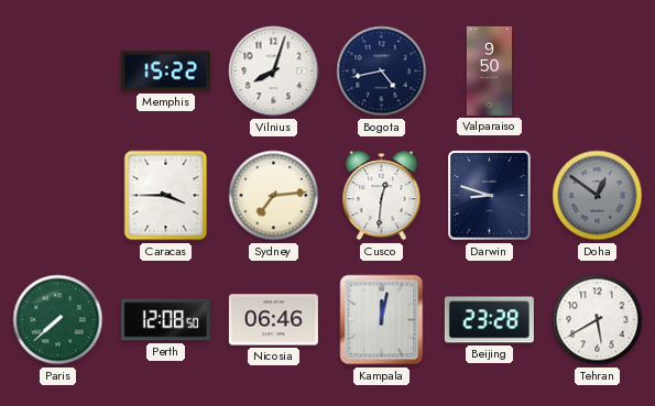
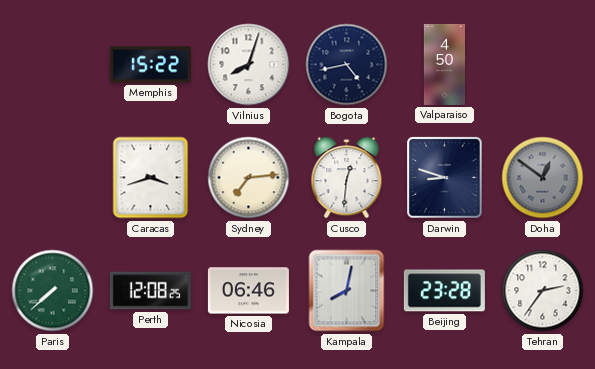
Valparaiso: 9:50 -> 4:50 (444, 64)
Caracas: 3:45 -> 3:42 (151, 178)
Perth: 12:08:50 -> 12:08:25 (150, 291)
Kampala: 12:02 -> 8:02 (347, 291)
Tehran: 5:40 -> 2:36 (543, 291)
